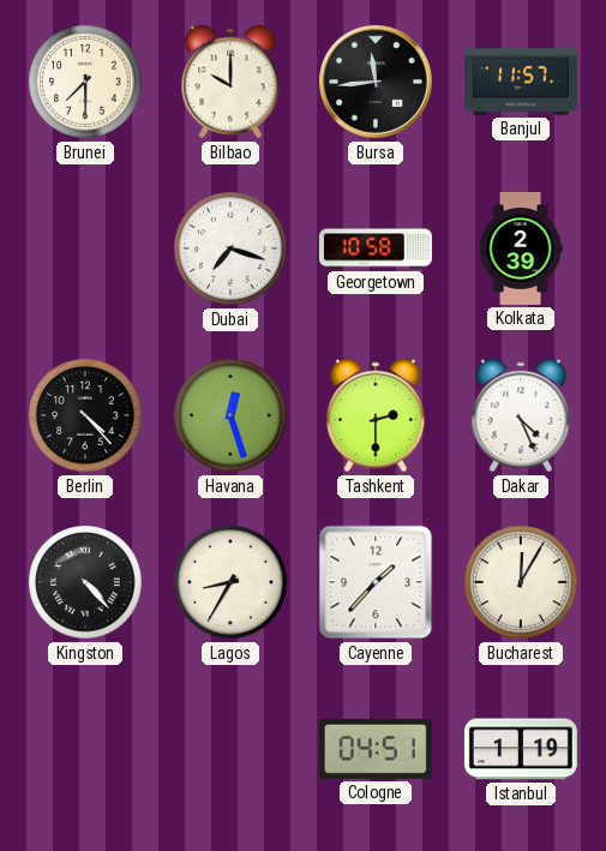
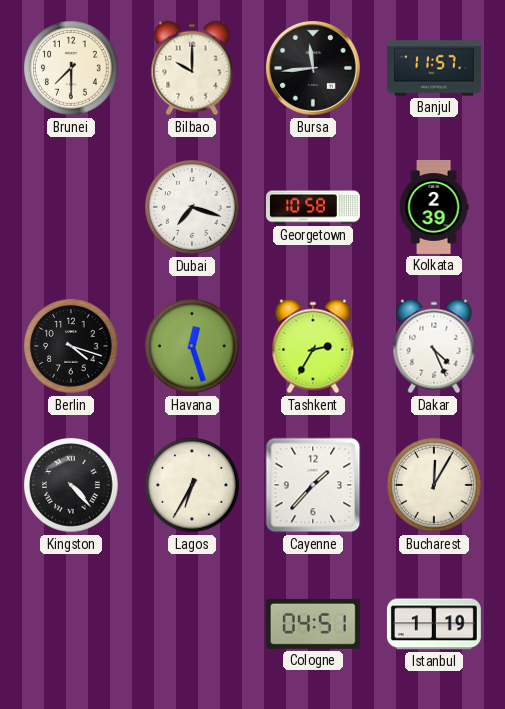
Berlin: 4:23 -> 4:18 (71, 346)
Tashkent: 2:30 -> 2:35 (313, 346)
Lagos: 8:35 -> 6:35 (192, 485)
